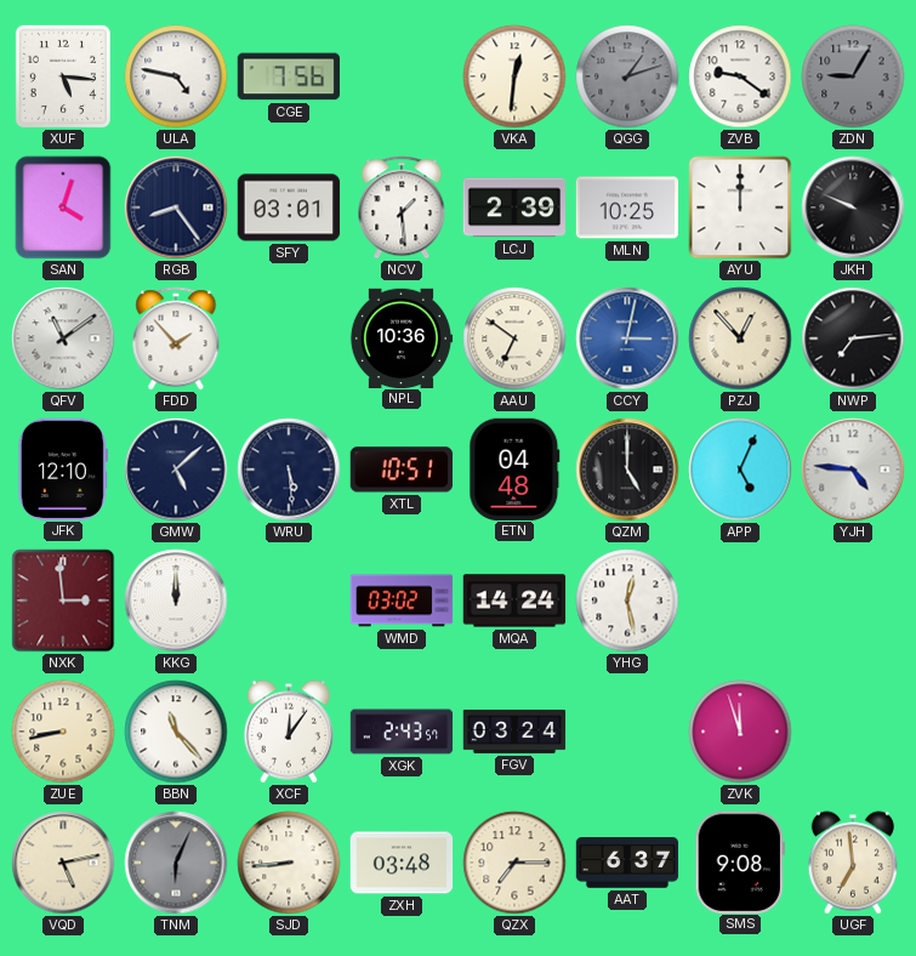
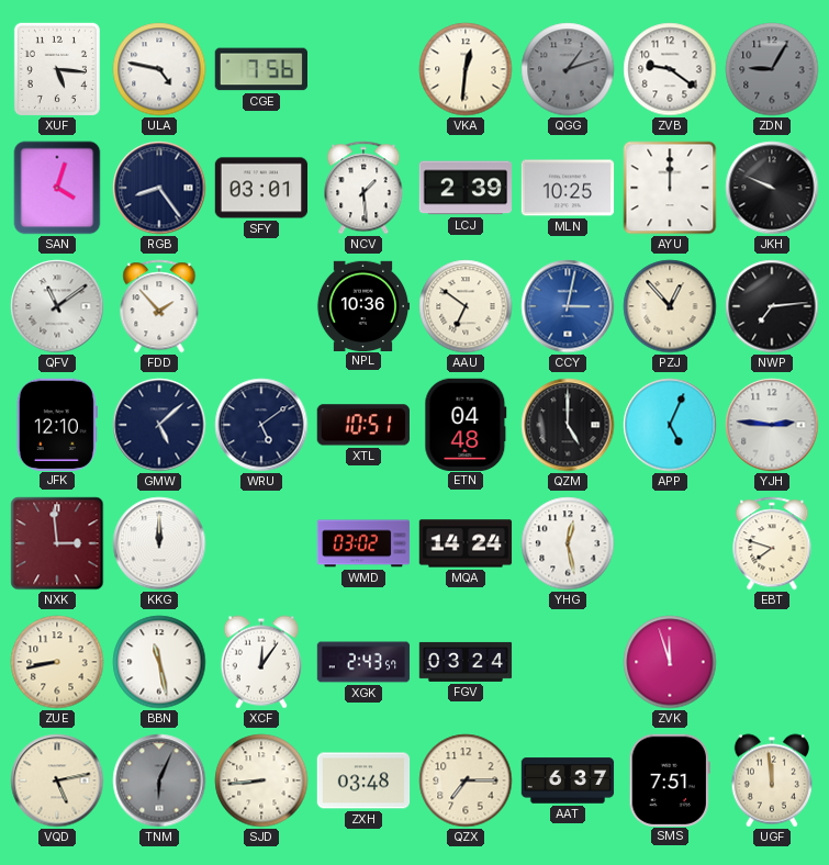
WRU: 5:29 -> 5:09 (261, 425)
YJH: 4:46 -> 2:46 (772, 425)
EBT: none -> 7:48 (772, 543)
BBN: 11:23 -> 11:28 (159, 662)
SMS: 9:08 -> 7:51 (670, 779)
UGF: 6:59 -> 11:59 (771, 780)
